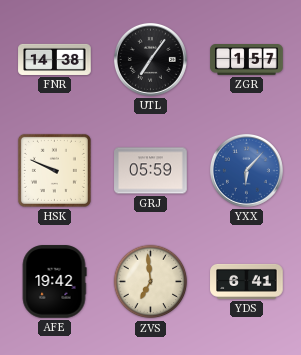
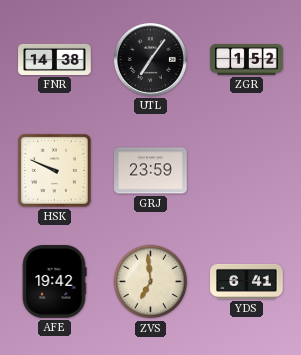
ZGR: 1:57 -> 1:52 (247, 60)
GRJ: 05:59 -> 23:59 (151, 171)
YXX: 6:07 -> none (246, 170)
